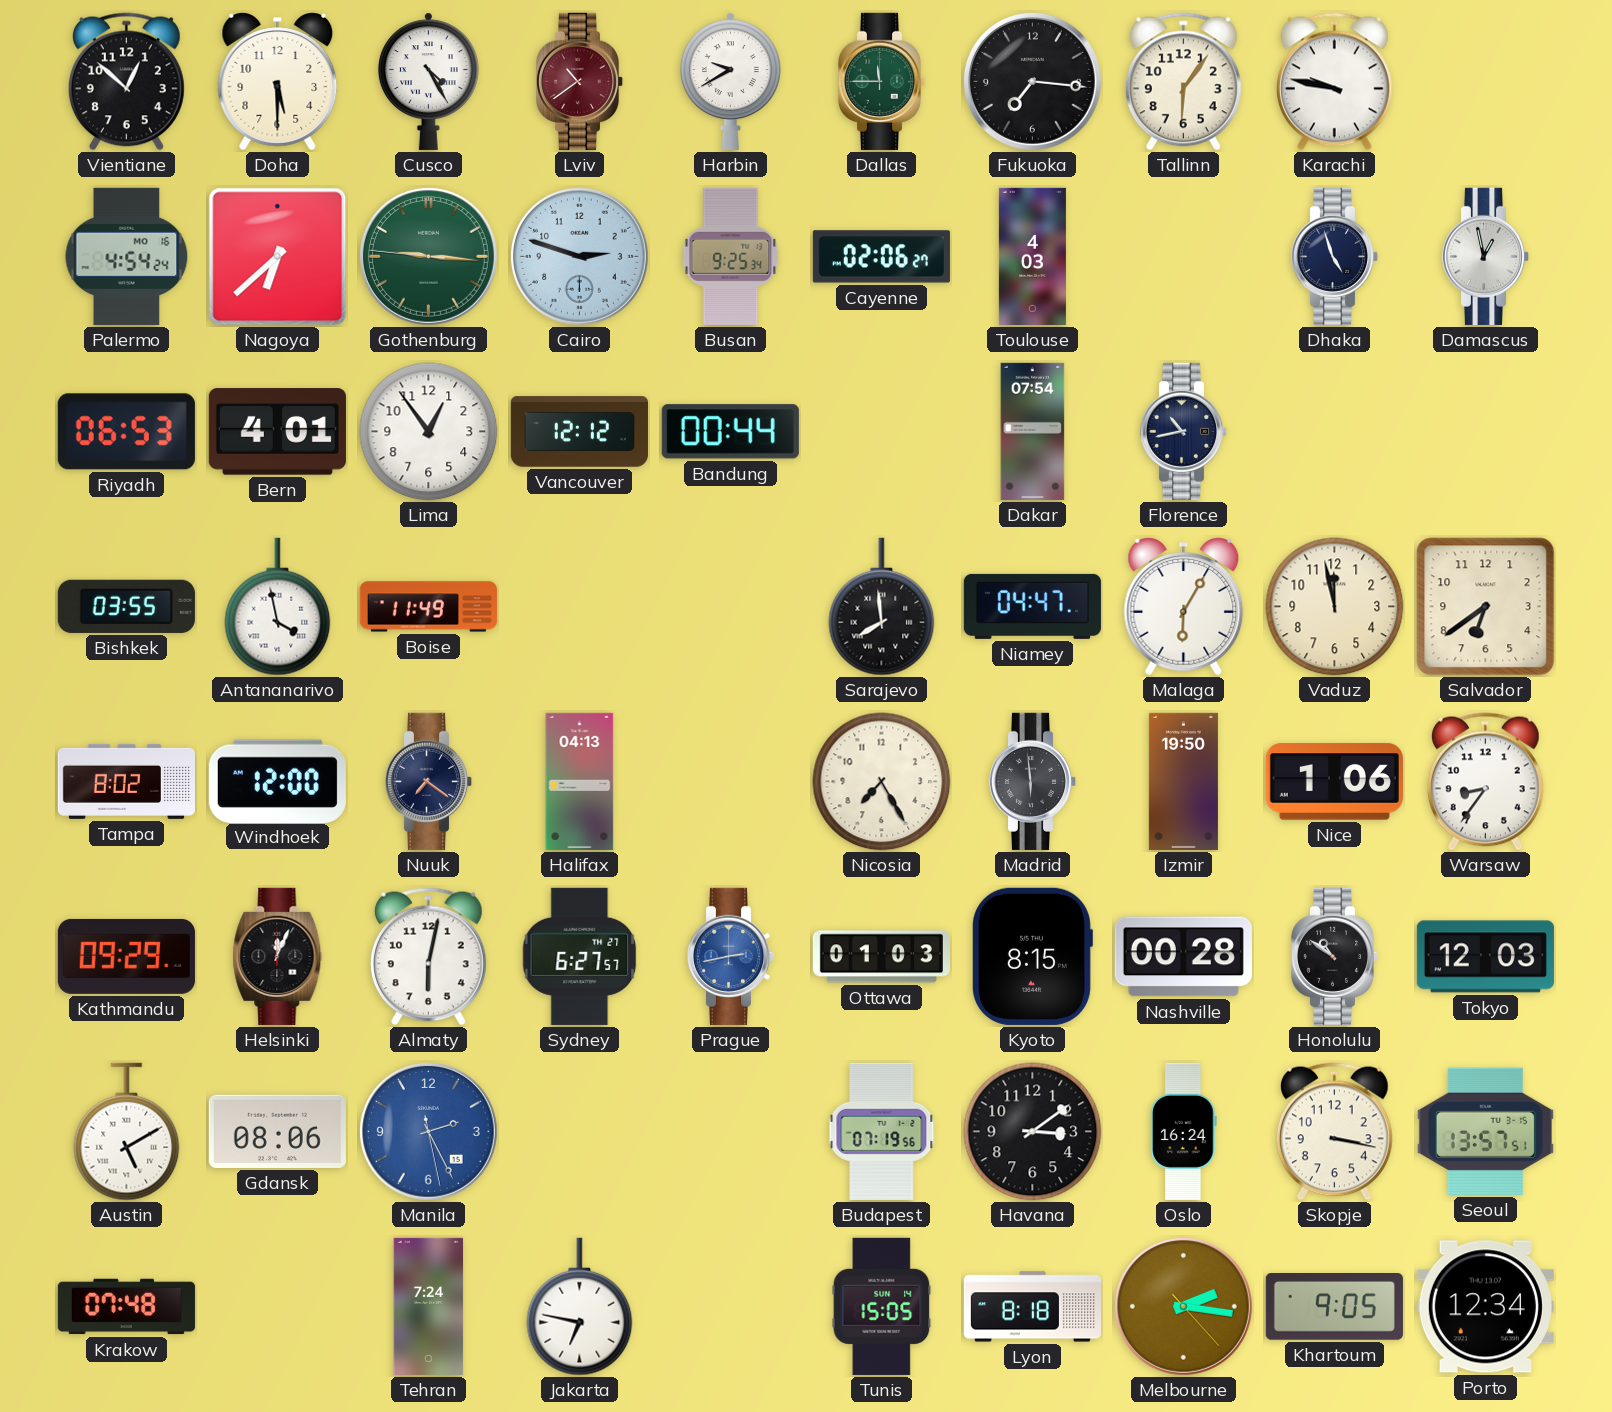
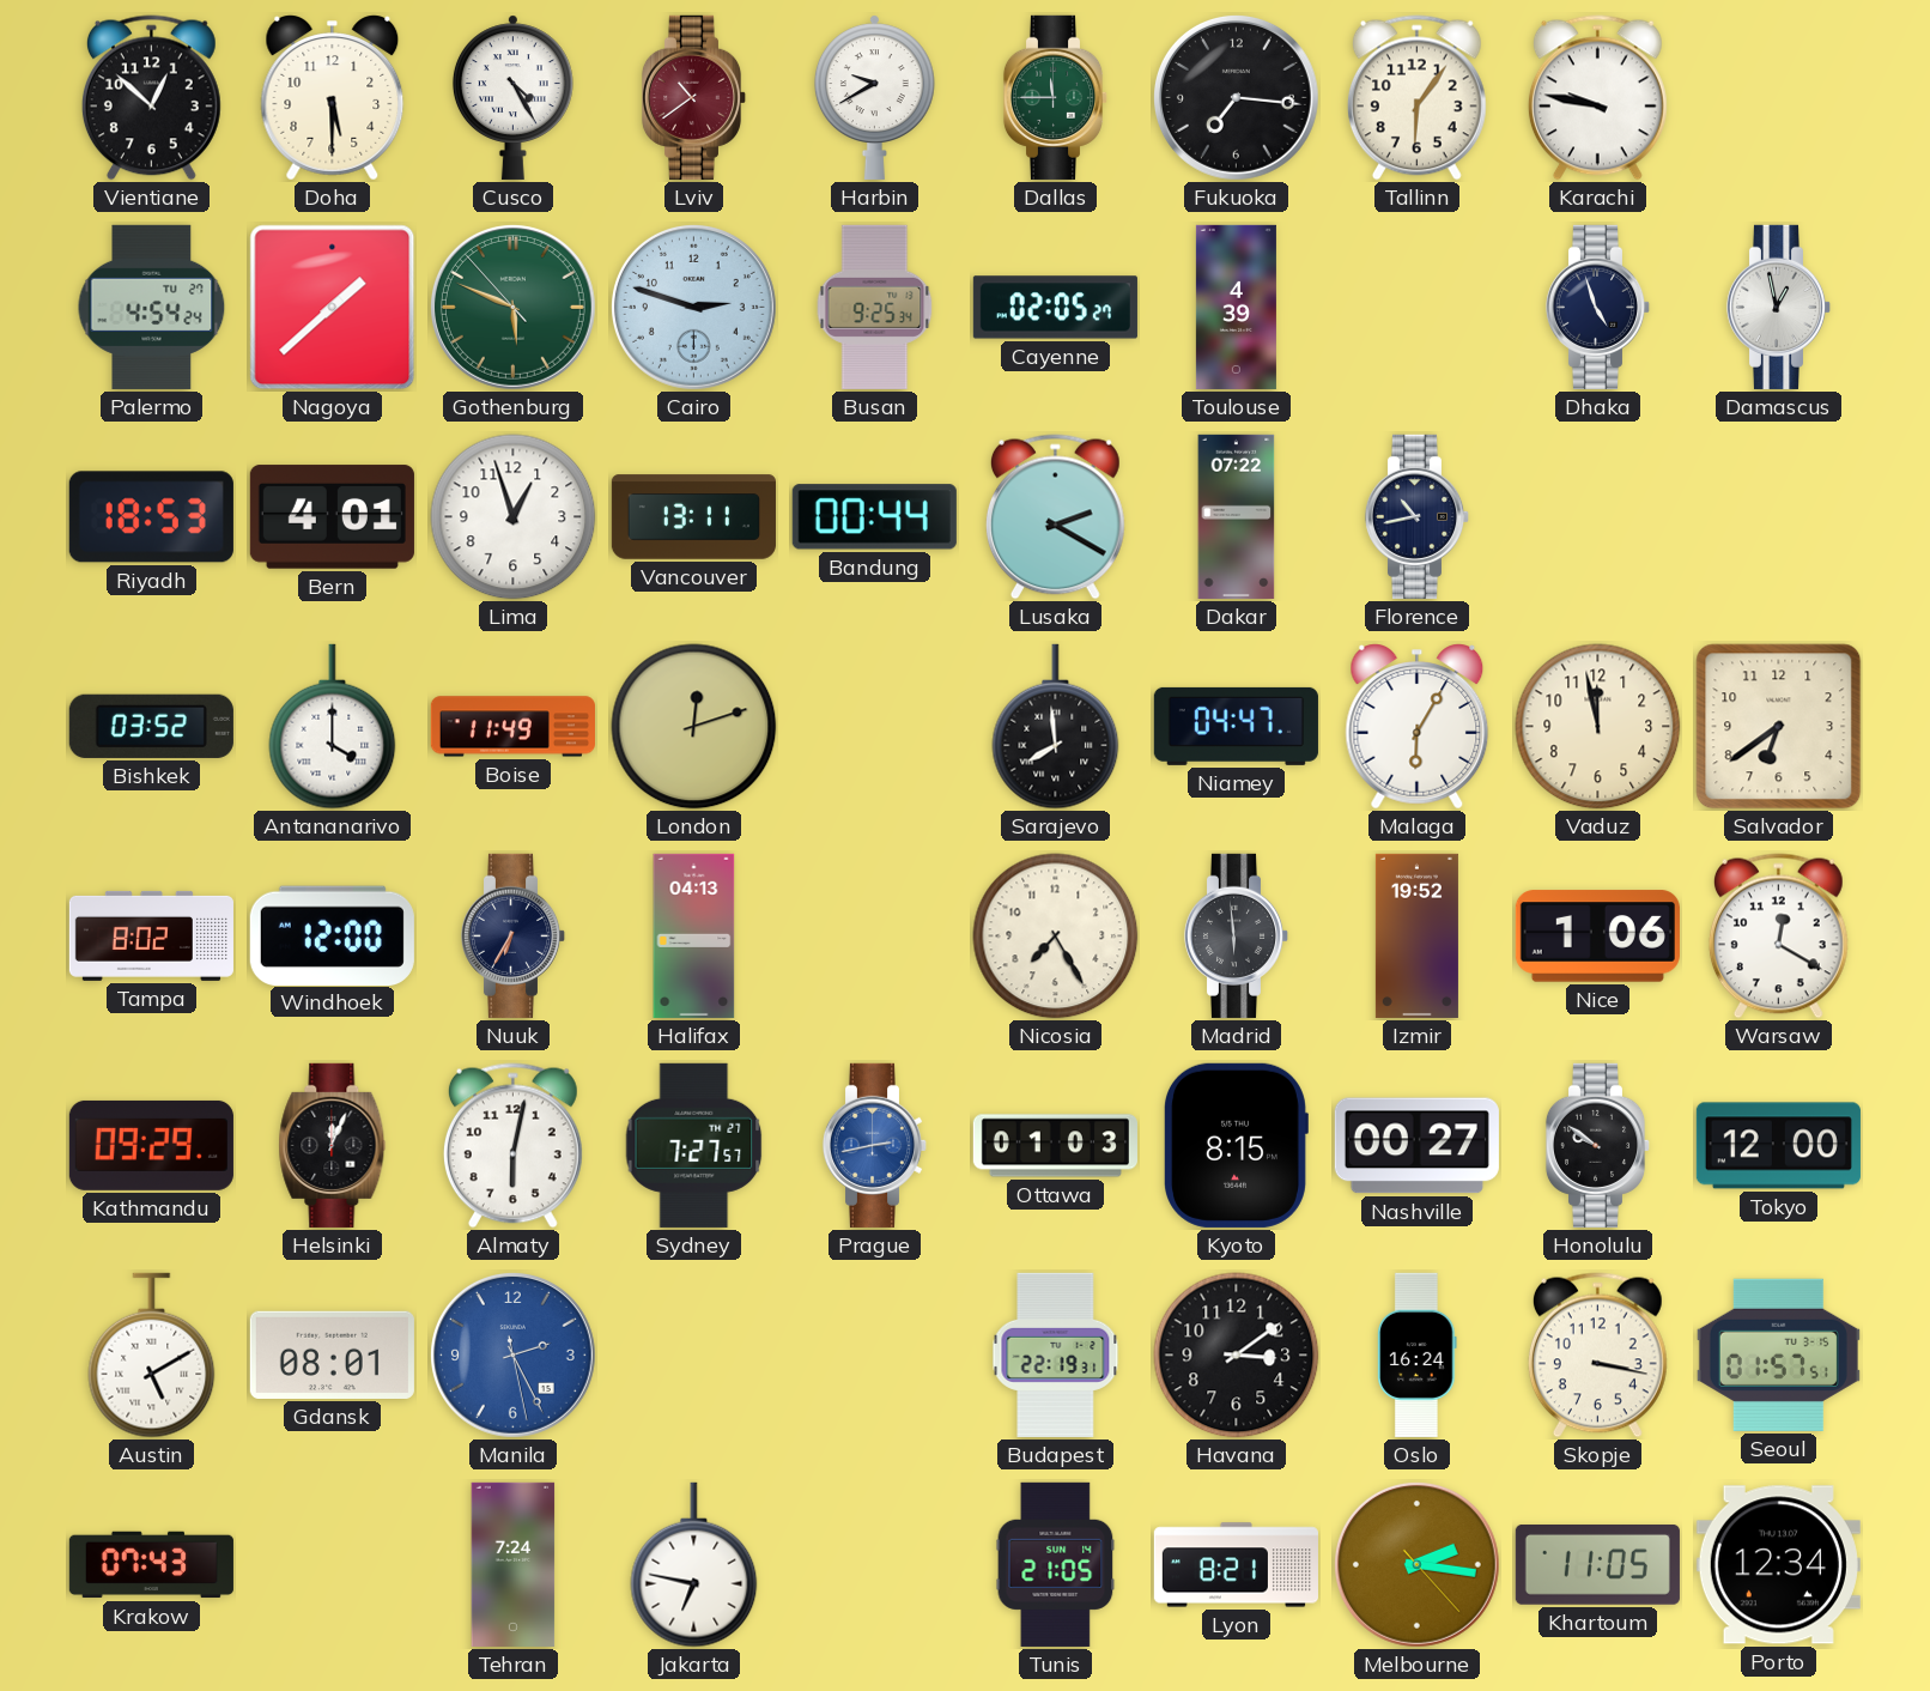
Palermo date: MO 16 -> TU 27 (152, 307)
Nagoya: 6:38 -> 1:38 (333, 308)
Gothenburg: 9:15 -> 5:48 (512, 307)
Cayenne: 02:06 -> 02:05 (1055, 308)
Toulouse: 4:03 -> 4:39 (1236, 307)
Riyadh: 06:53 -> 18:53 (151, 517)
Lima: 12:54 -> 12:57 (514, 517)
Vancouver: 12:12 -> 13:11 (693, 517)
Lusaka: none -> 2:20 (1055, 517)
Dakar: 07:54 -> 07:22 (1237, 516)
Bishkek: 03:55 -> 03:52 (151, 726)
Antananarivo: 3:58 -> 4:00 (333, 727)
London: none -> 12:12 (694, 727)
Nuuk: 7:21 -> 6:35 (514, 935)
Izmir: 19:50 -> 19:52 (1416, 935)
Warsaw: 8:36 -> 12:20 (1778, 937)
Sydney: 6:27 -> 7:27 (694, 1145)
Nashville: 00:28 -> 00:27 (1416, 1146)
Honolulu: 10:51 -> 9:51 (1598, 1145)
Tokyo: 12:03 -> 12:00 (1778, 1146)
Gdansk: 08:06 -> 08:01 (332, 1354)
Budapest: 07:19 -> 22:19 (1056, 1354)
Seoul: 13:57 -> 01:57 (1778, 1354)
Krakow: 07:48 -> 07:43 (151, 1565)
Tunis: 15:05 -> 21:05 (1056, 1564)
Lyon: 8:18 -> 8:21 (1236, 1565)
Khartoum: 9:05 -> 11:05 (1597, 1565)
